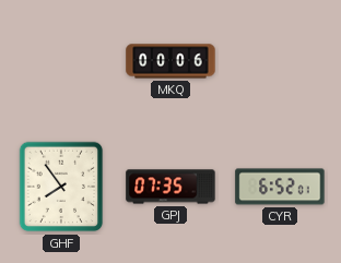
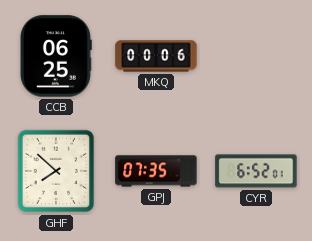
CCB: none -> 06:25 (56, 56)
GHF: 7:54 -> 7:52 (56, 171)
